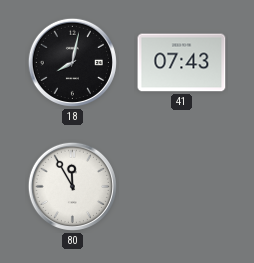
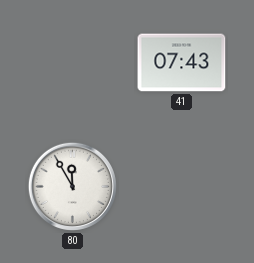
18: 8:02 -> none (72, 62)
